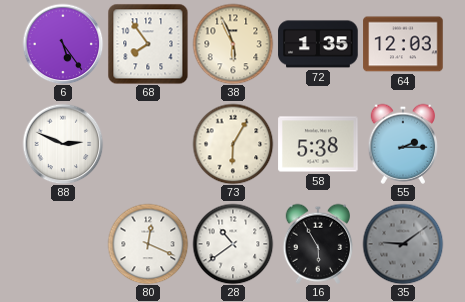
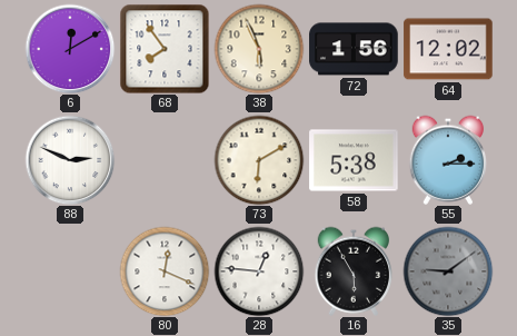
6: 5:24 -> 12:10 (70, 49)
72: 1:35 -> 1:56 (354, 49)
64: 12:03 -> 12:02 (448, 49)
73: 6:05 -> 6:10 (259, 160)
28: 10:39 -> 12:46 (259, 271)
